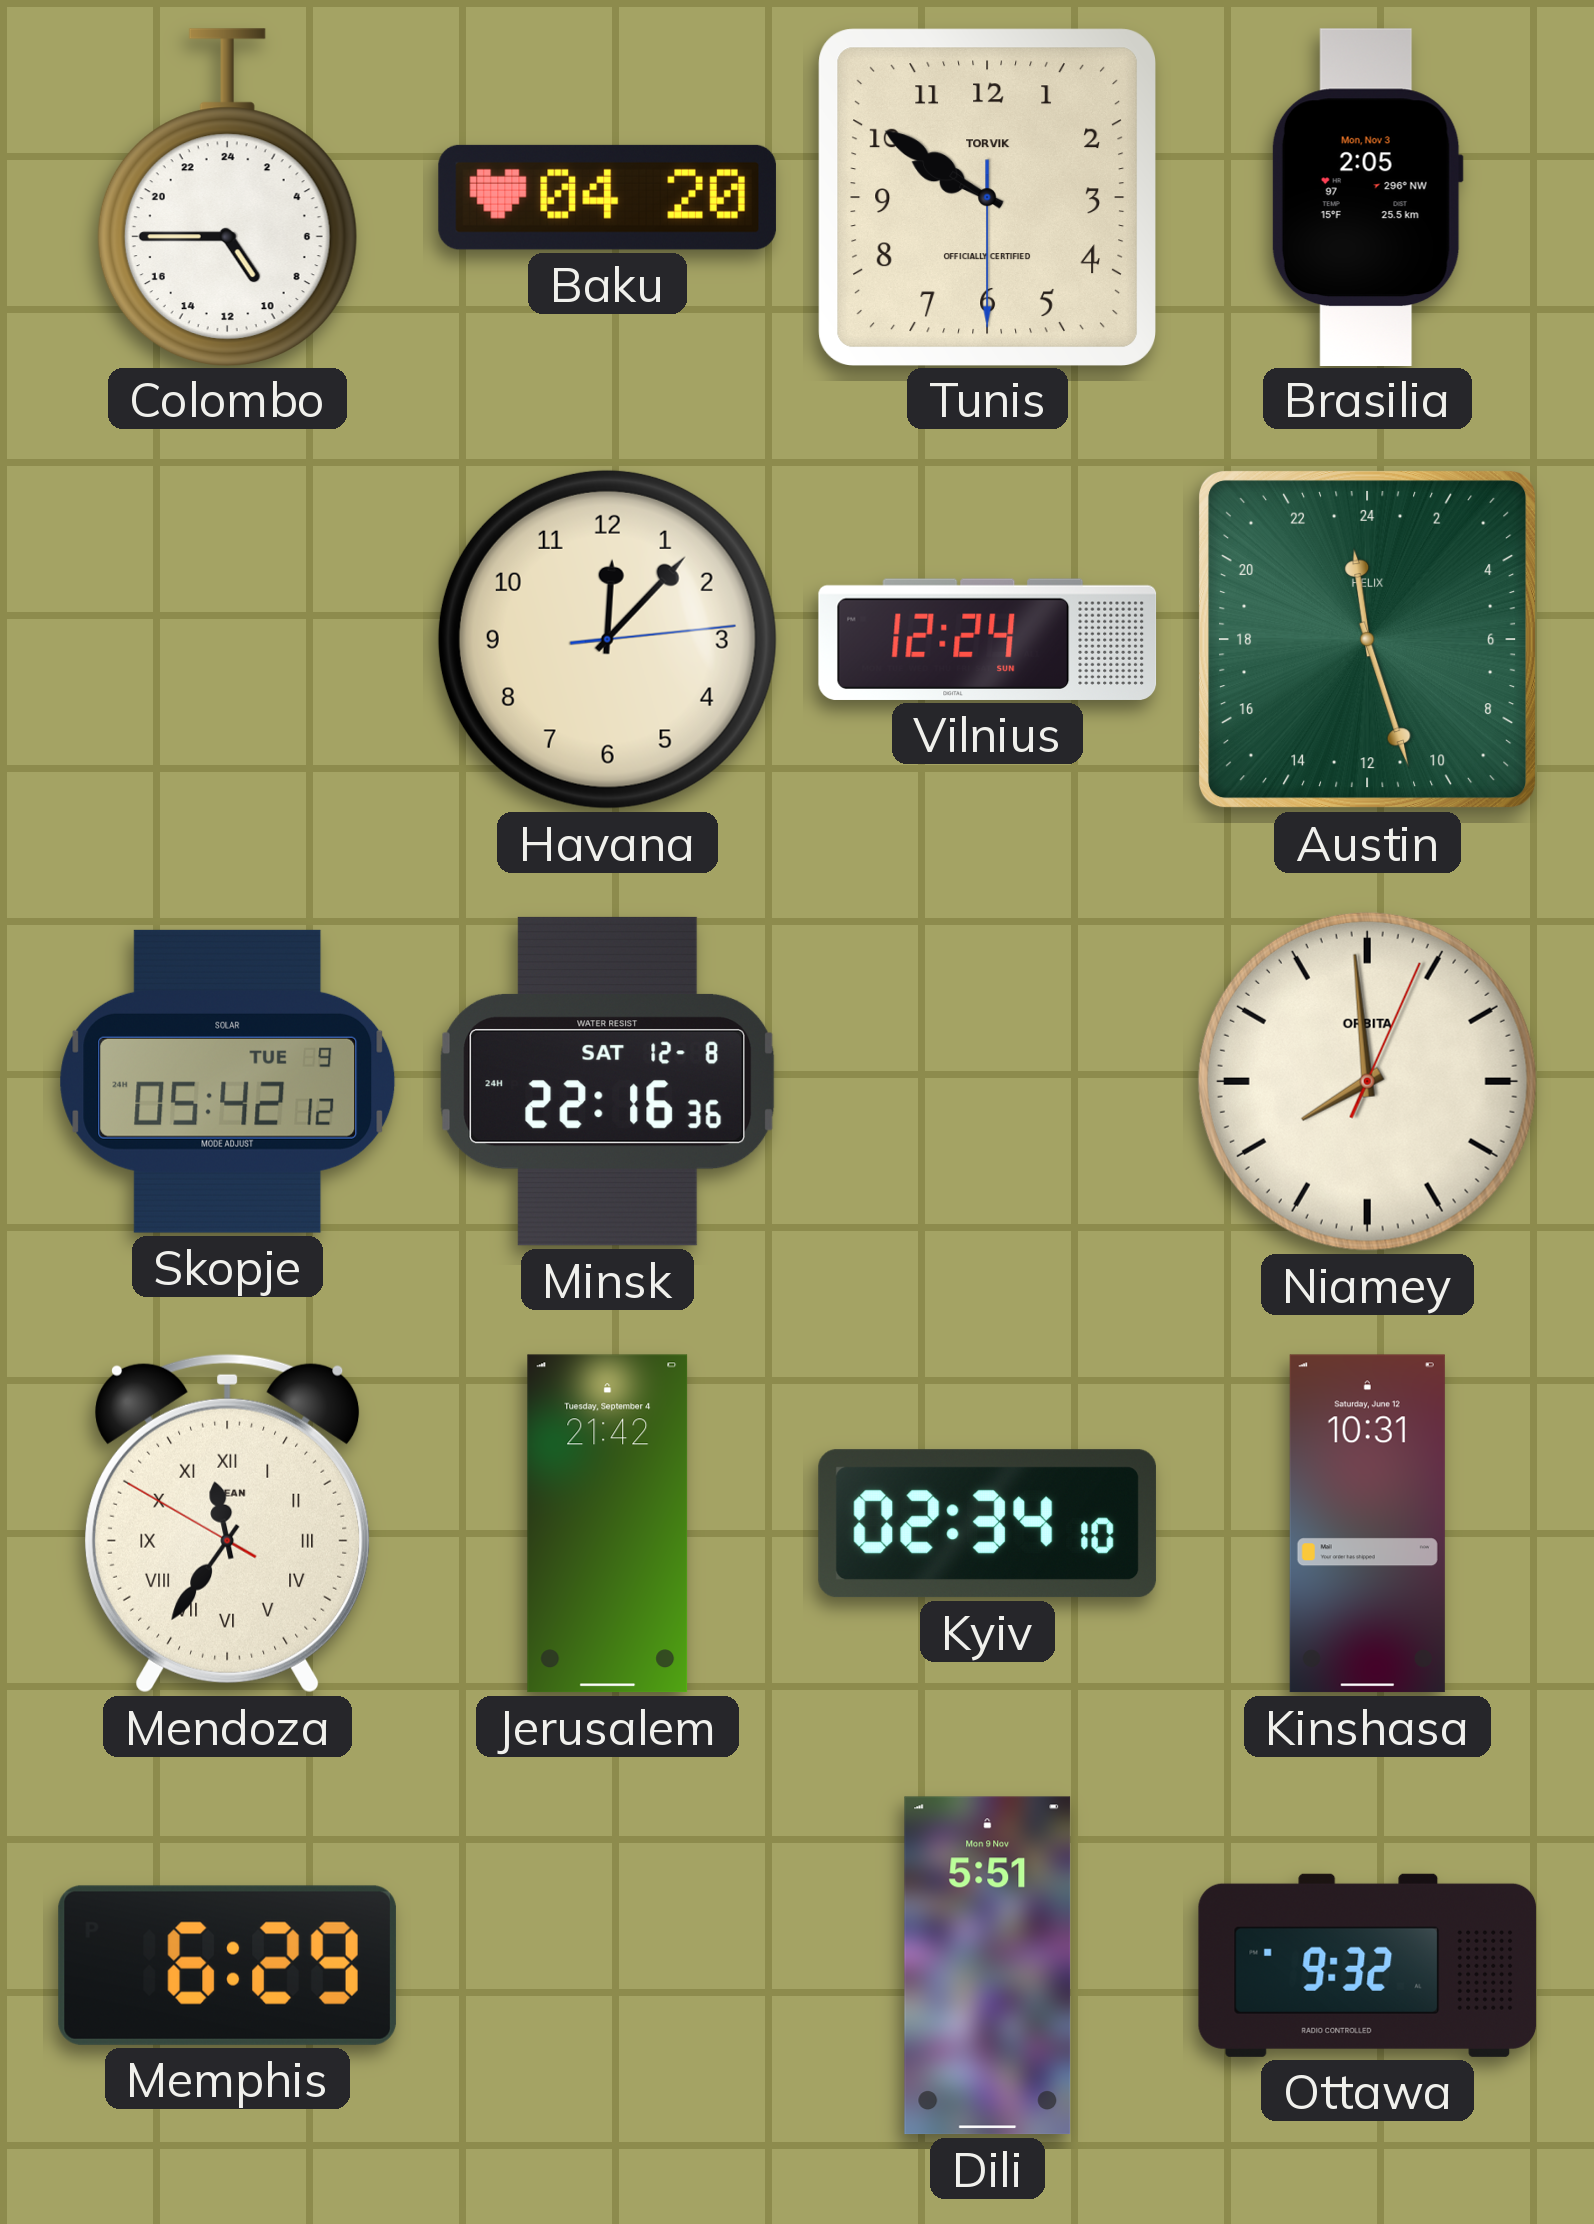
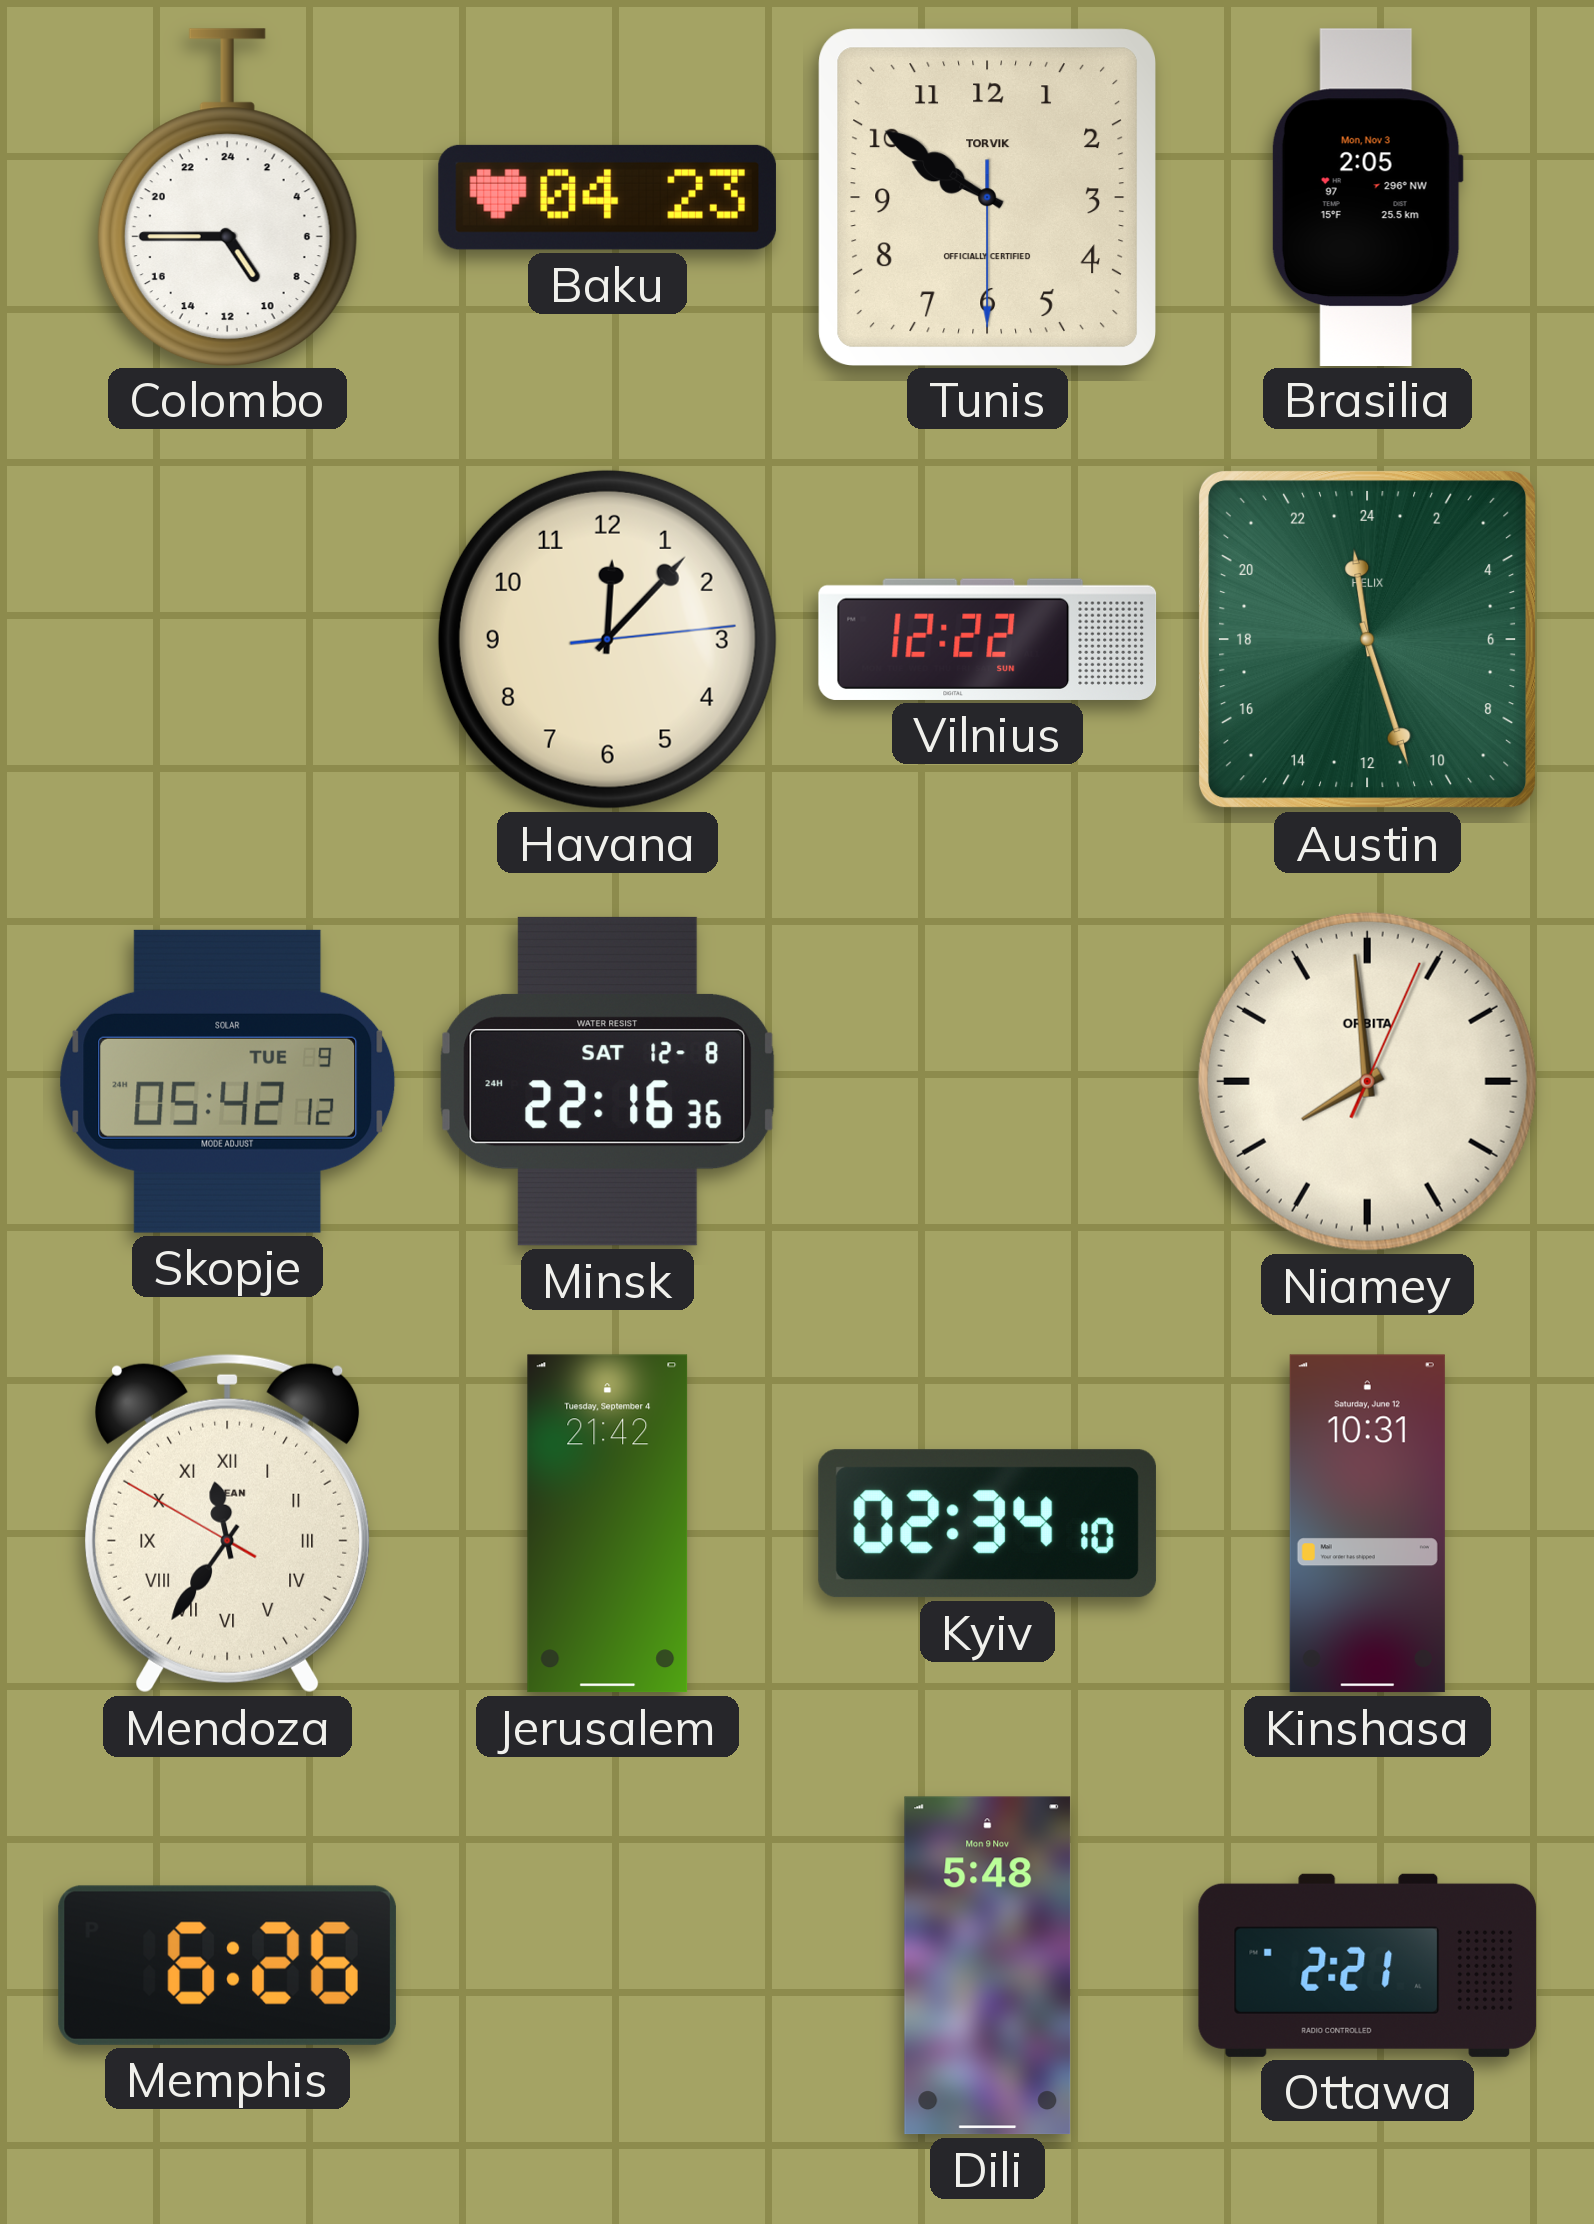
Baku: 04:20 -> 04:23 (607, 197)
Vilnius: 12:24 -> 12:22 (988, 639)
Memphis: 6:29 -> 6:26 (227, 1965)
Dili: 5:51 -> 5:48 (988, 1966)
Ottawa: 9:32 -> 2:21 (1368, 1965)
